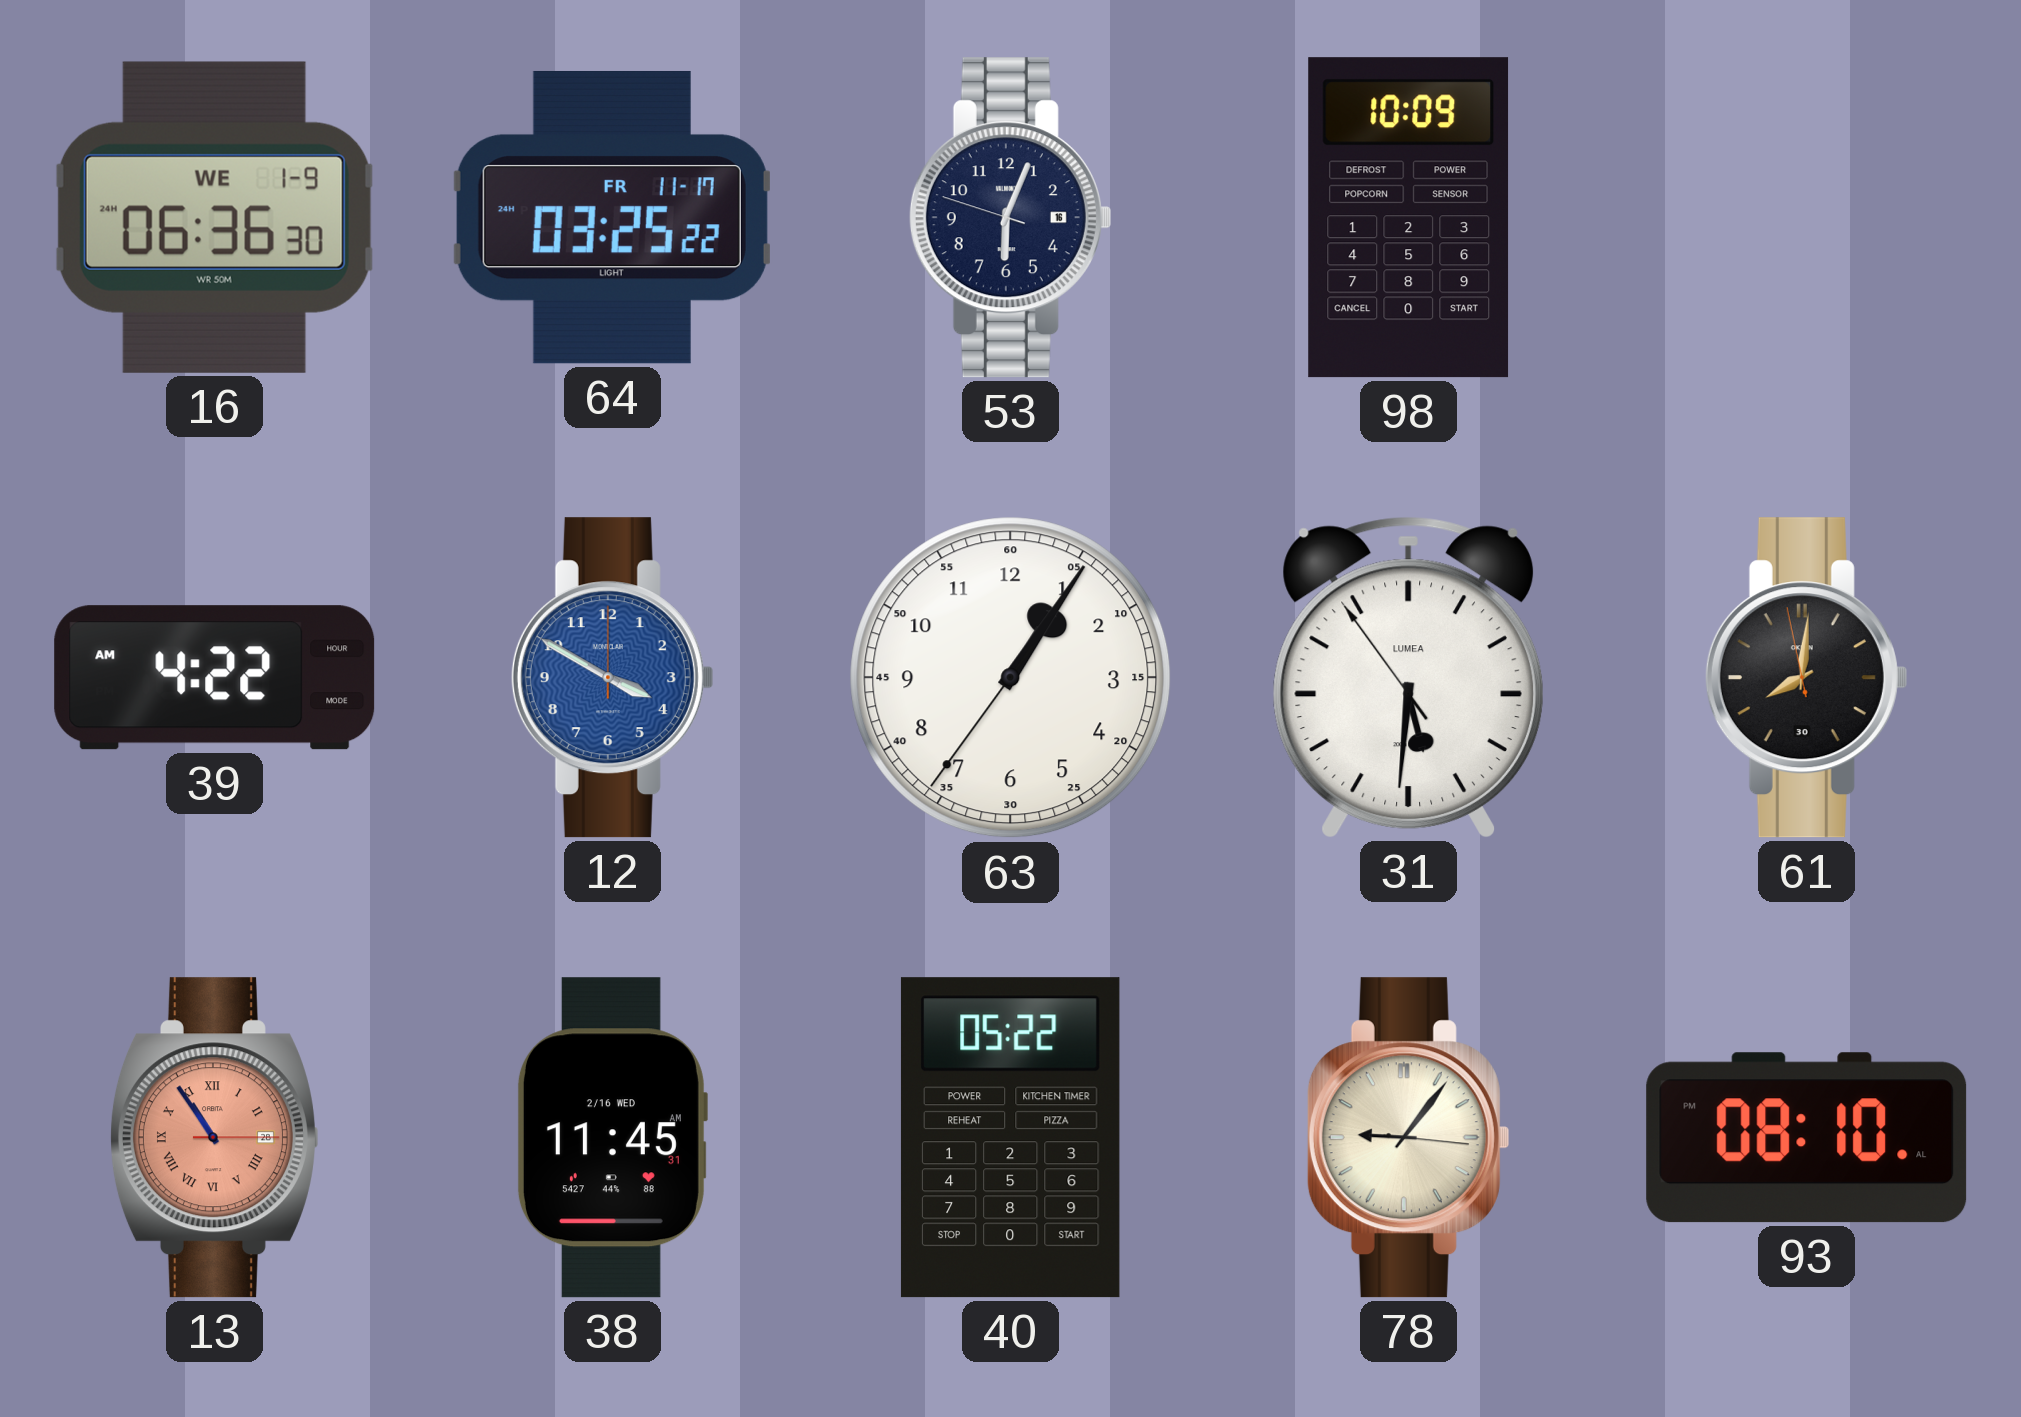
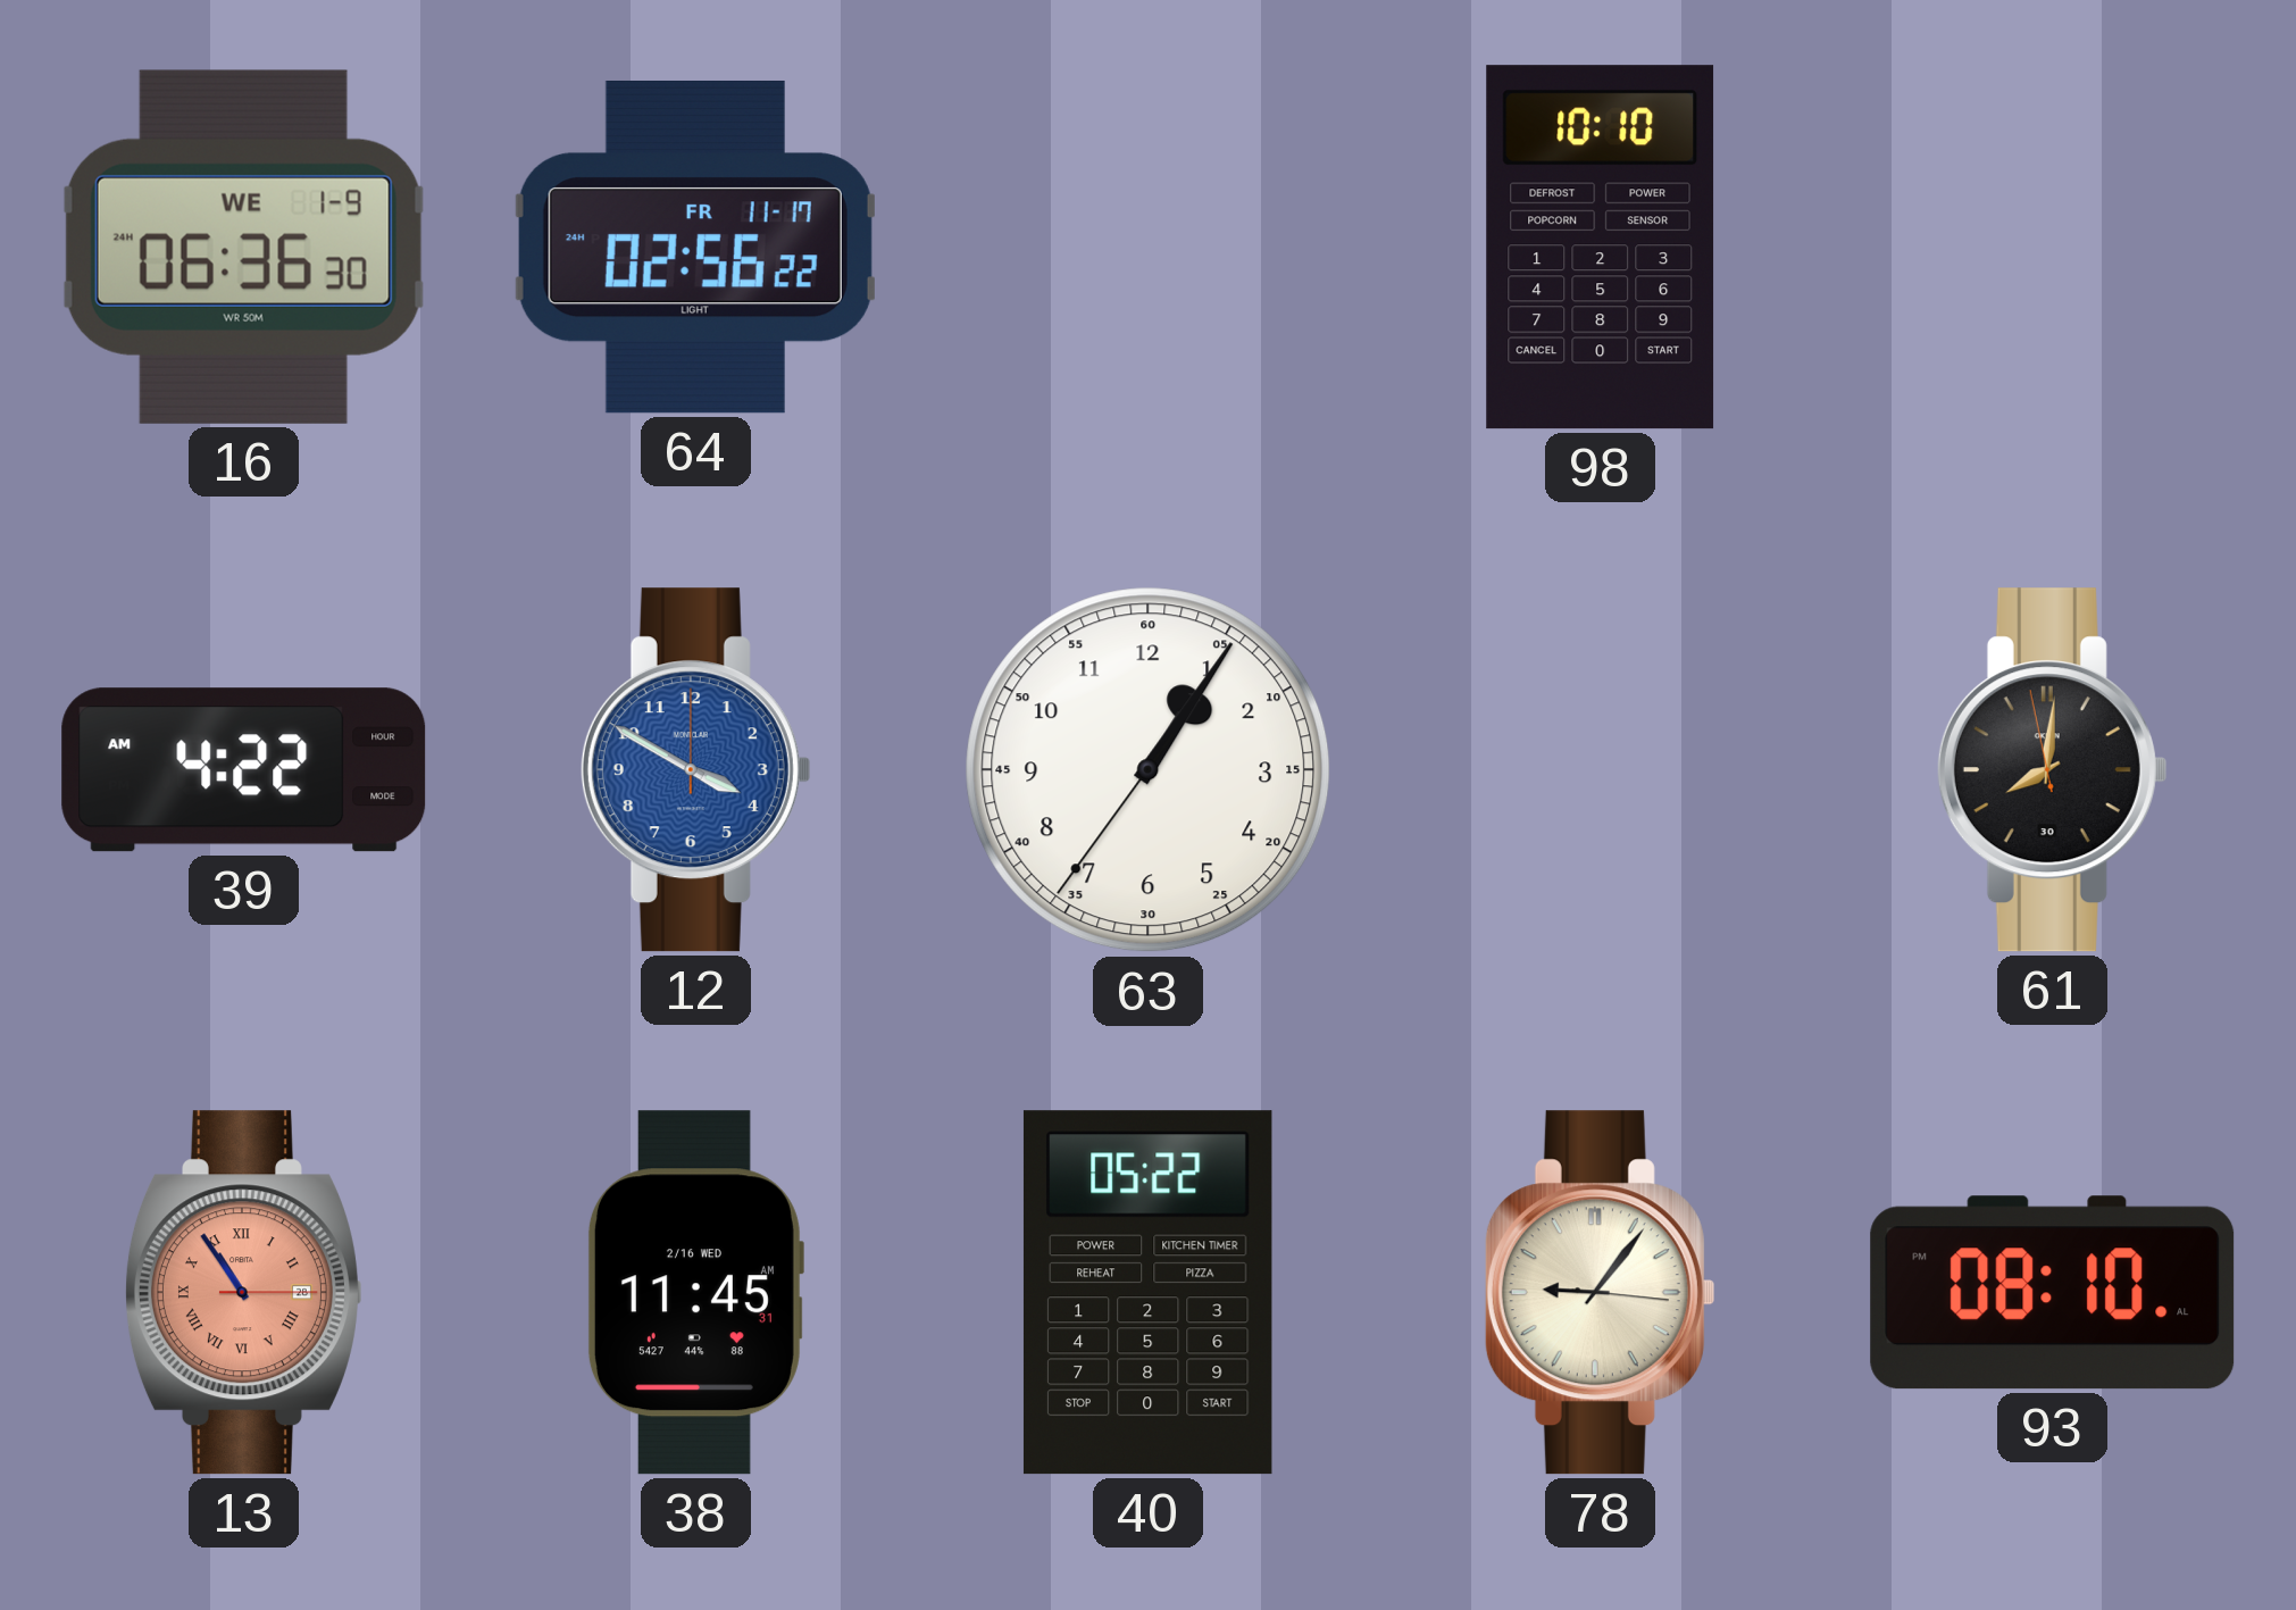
64: 03:25 -> 02:56 (695, 247)
53: 6:03 -> none (1010, 218)
98: 10:09 -> 10:10 (1601, 248)
31: 5:30 -> none (1408, 677)
